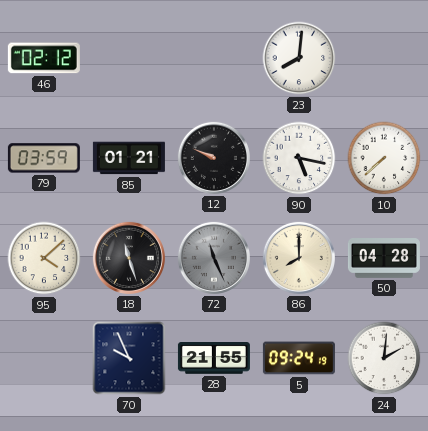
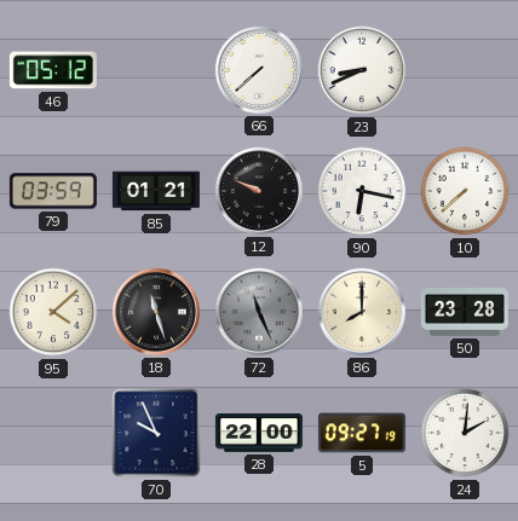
46: 02:12 -> 05:12 (53, 70)
66: none -> 7:38 (259, 70)
23: 8:01 -> 8:41 (362, 70)
90: 5:17 -> 6:17 (362, 191)
50: 04:28 -> 23:28 (465, 313)
28: 21:55 -> 22:00 (259, 433)
5: 09:24 -> 09:27 (362, 433)
